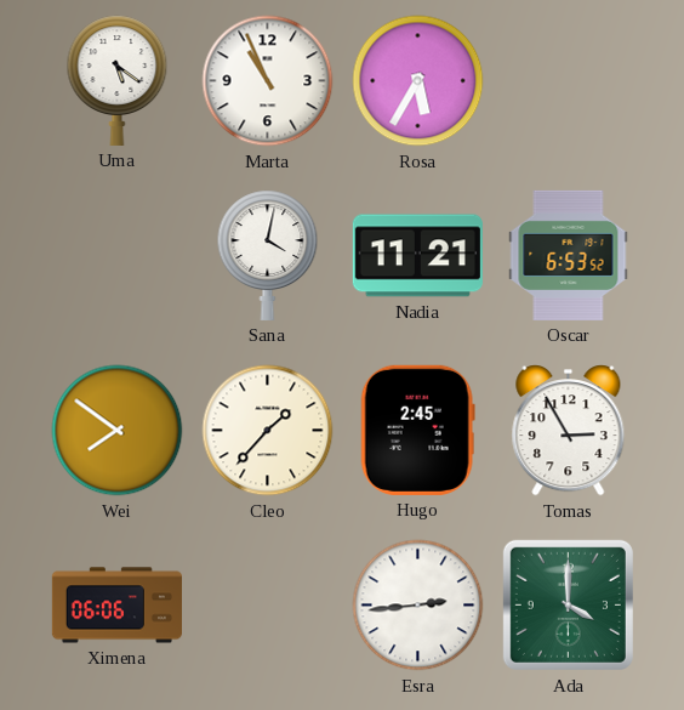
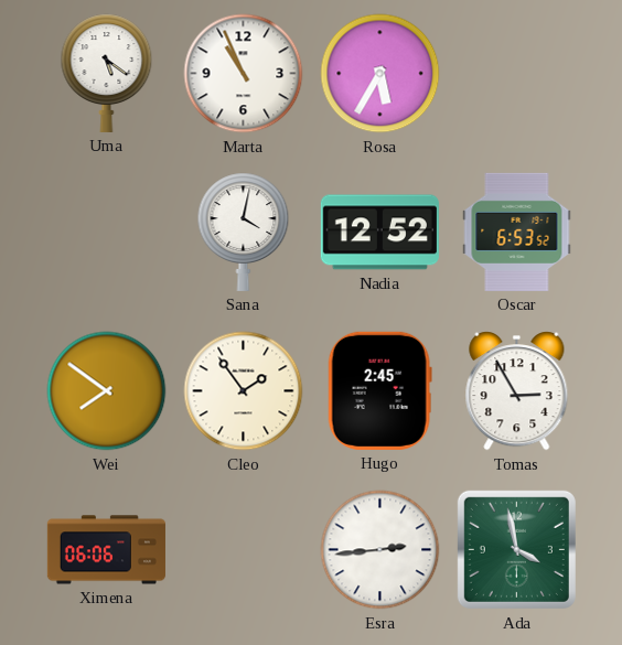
Nadia: 11:21 -> 12:52 (379, 233)
Cleo: 1:37 -> 1:54 (244, 391)
Ada: 4:00 -> 3:58 (516, 549)
